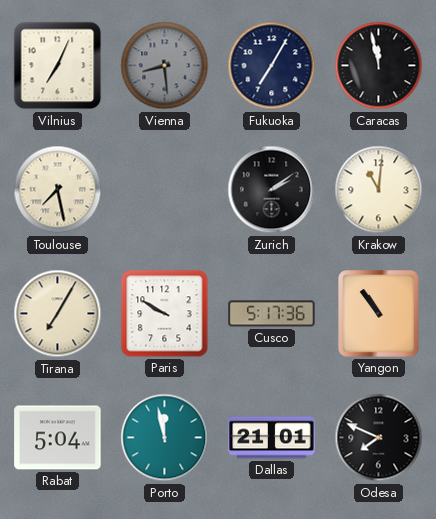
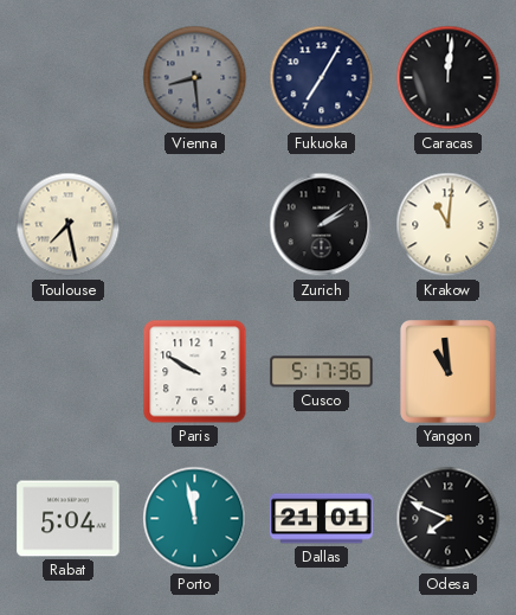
Vilnius: 7:04 -> none (58, 66)
Caracas: 11:58 -> 12:01 (449, 78)
Tirana: 7:05 -> none (58, 314)
Yangon: 10:54 -> 10:59 (449, 372)
